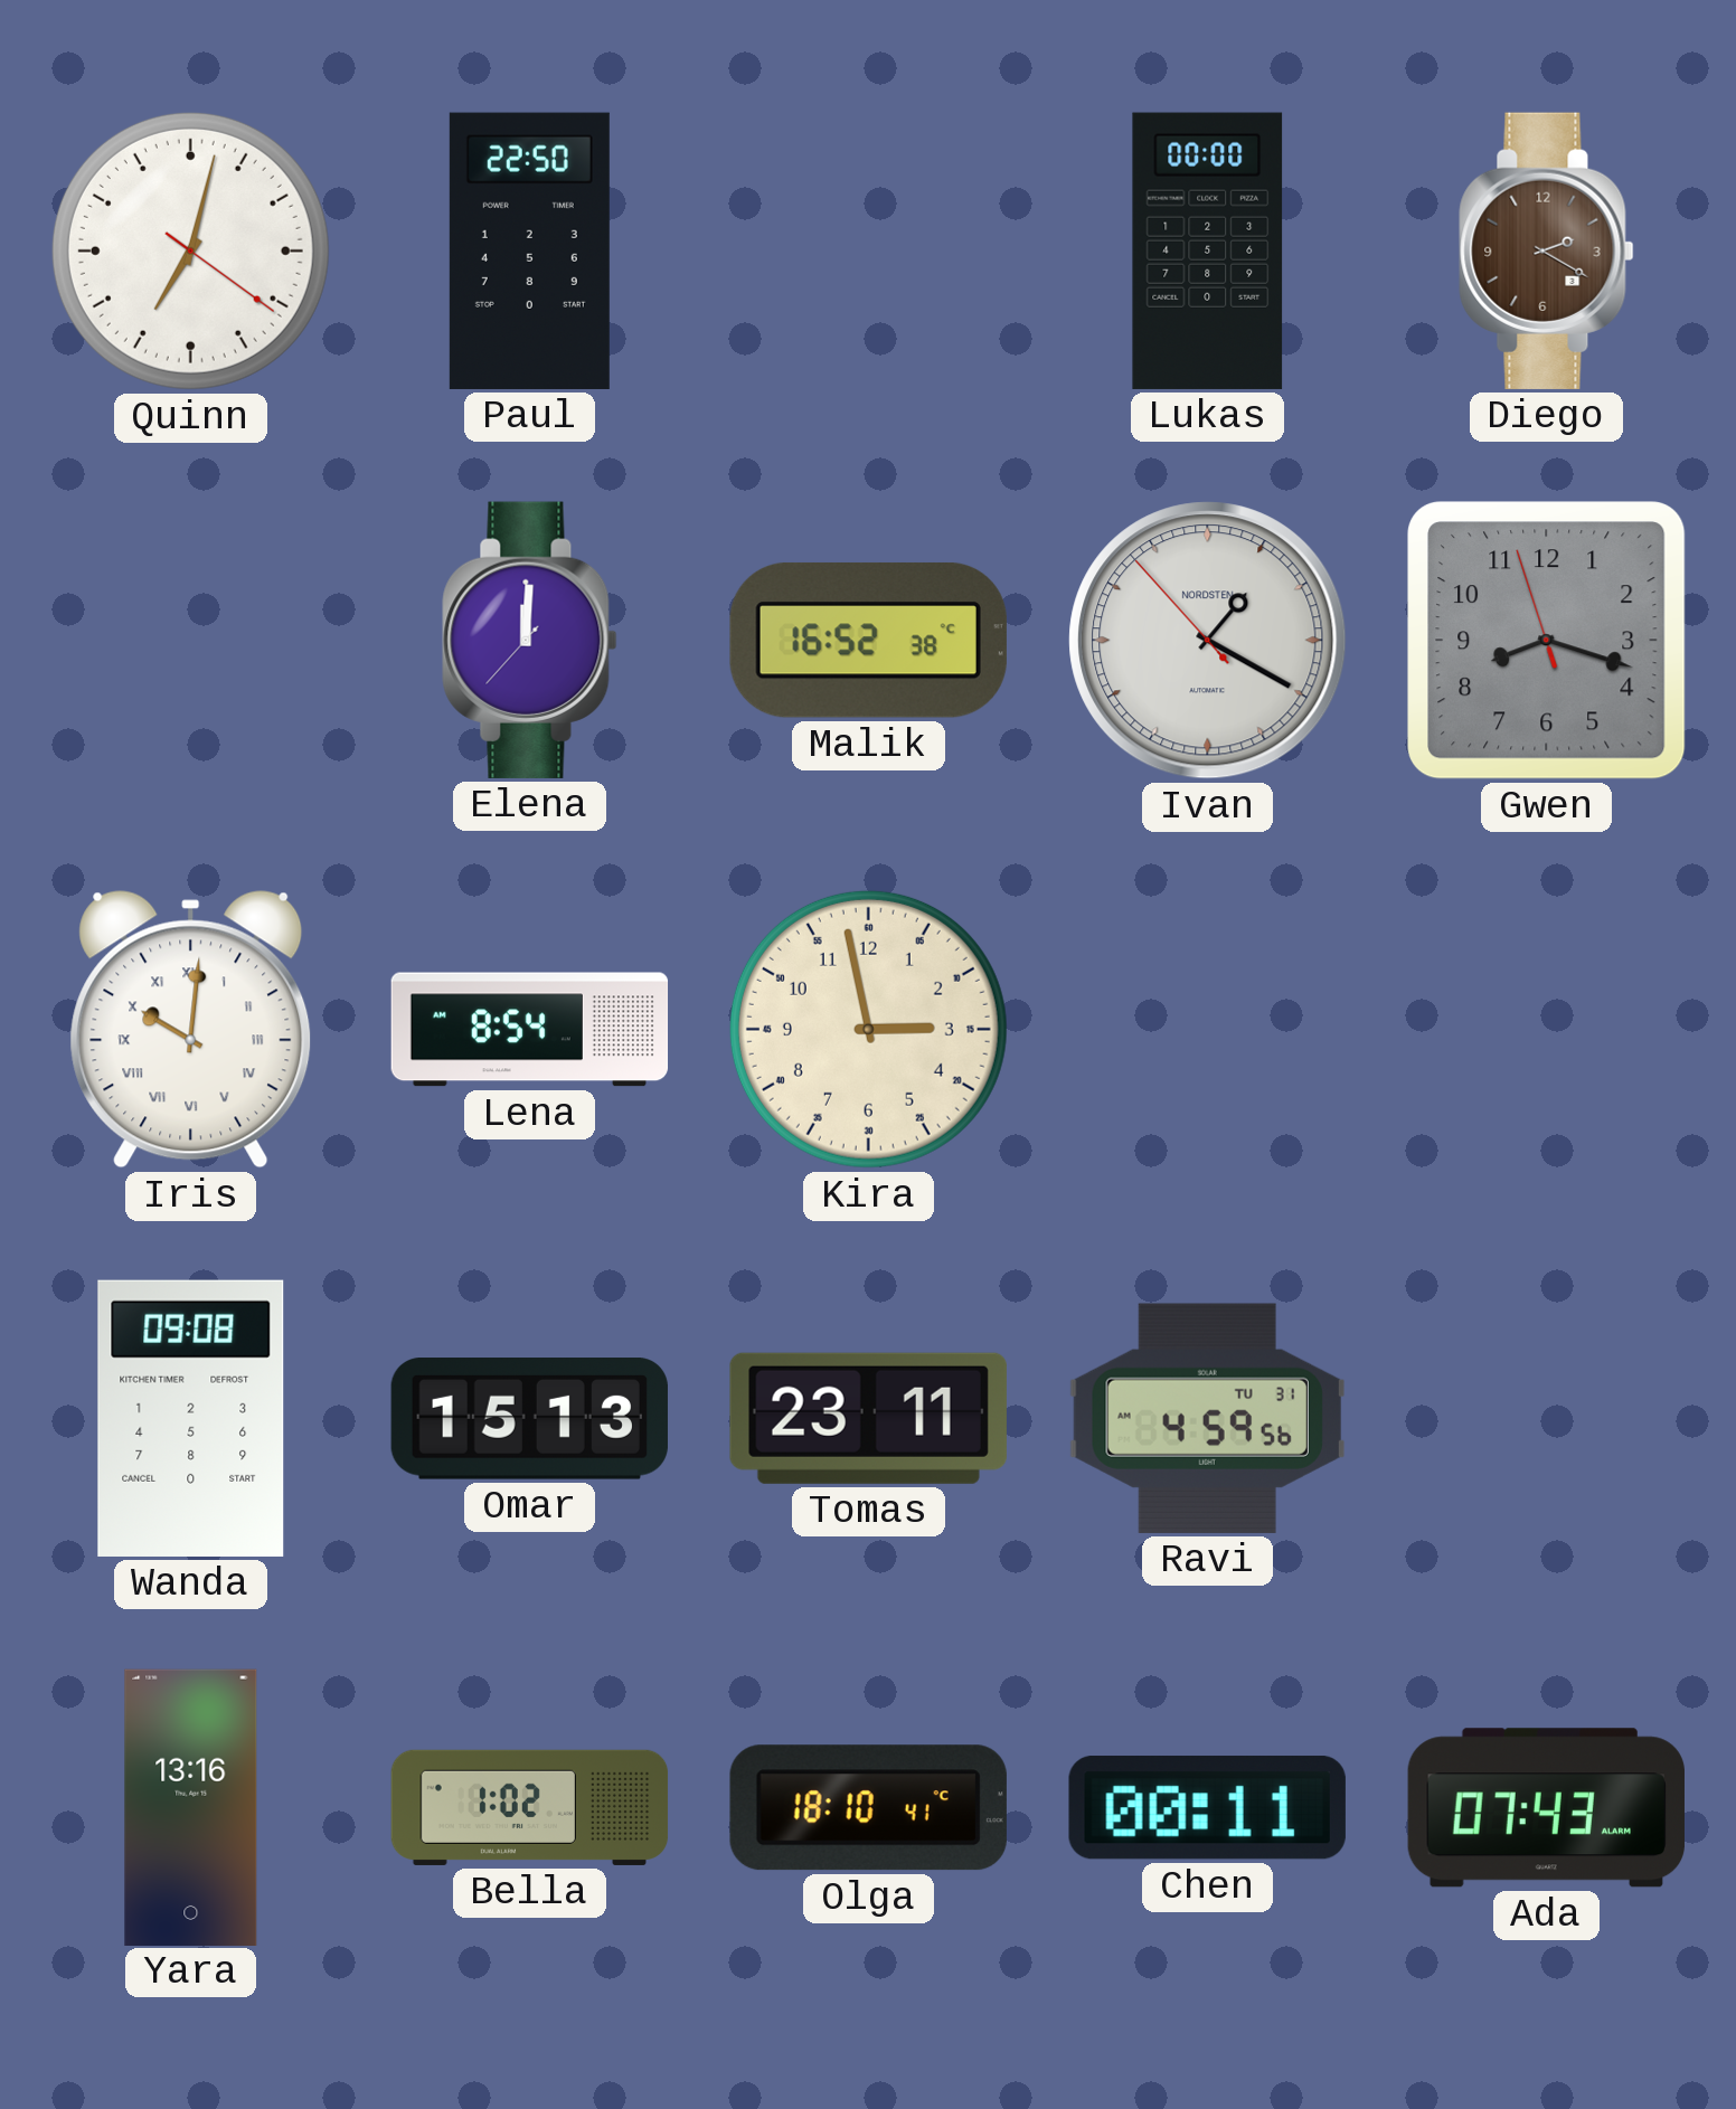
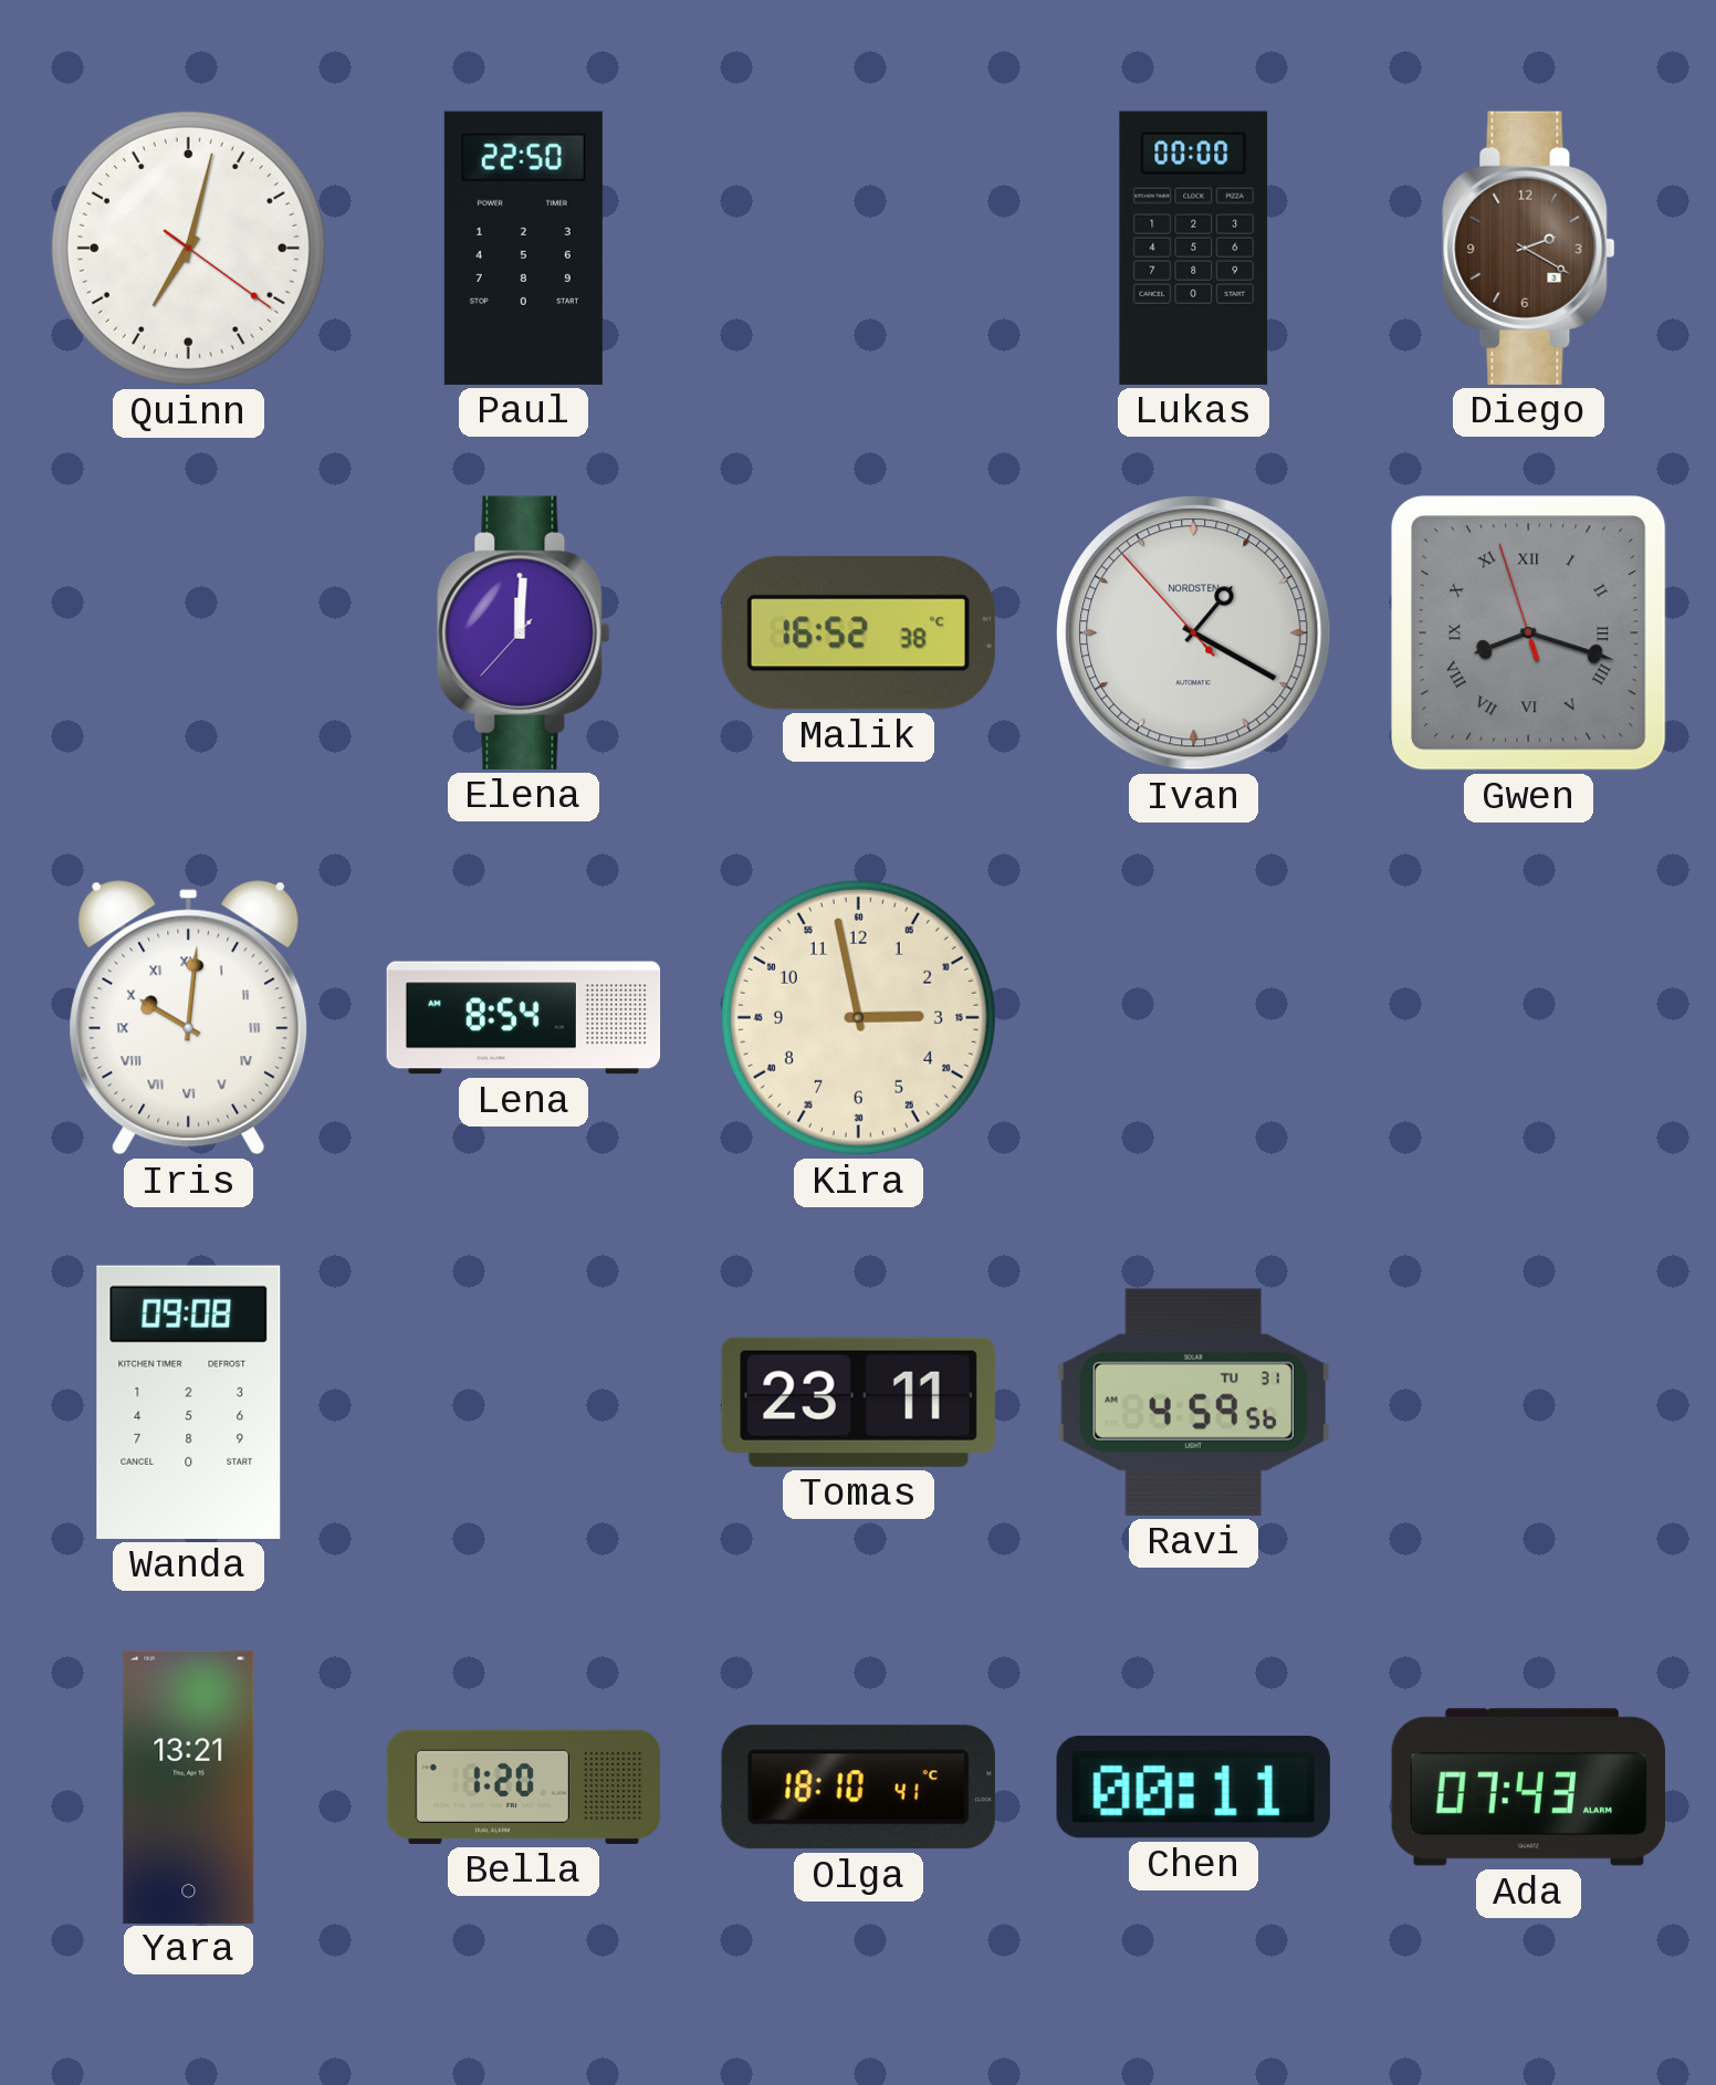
Gwen numerals: Arabic -> Roman (1529, 633)
Omar: 15:13 -> none (529, 1419)
Yara: 13:16 -> 13:21 (189, 1787)
Bella: 1:02 -> 1:20 (524, 1787)
